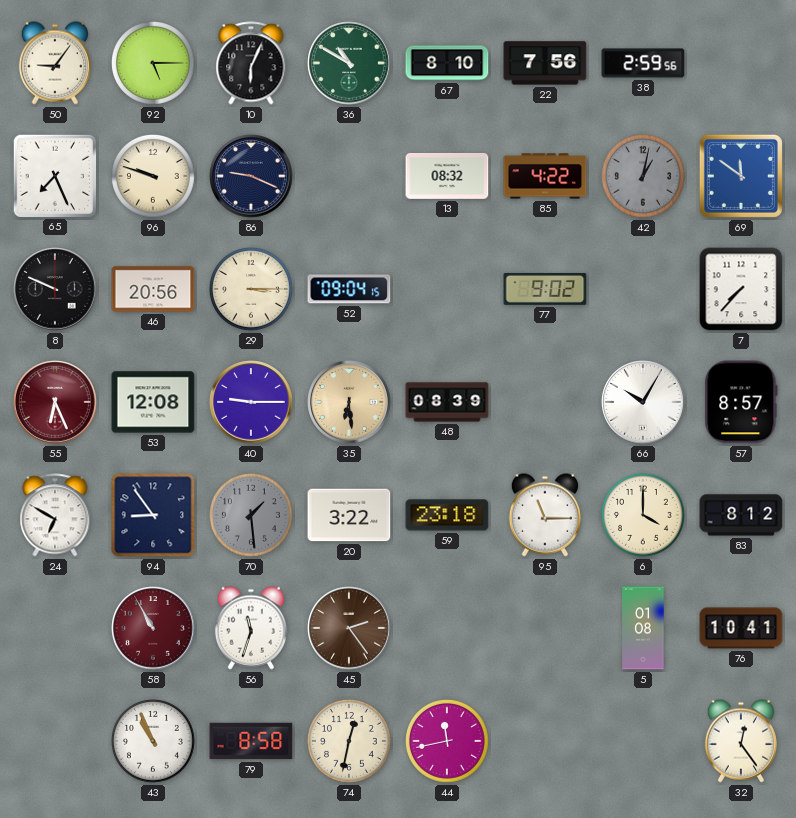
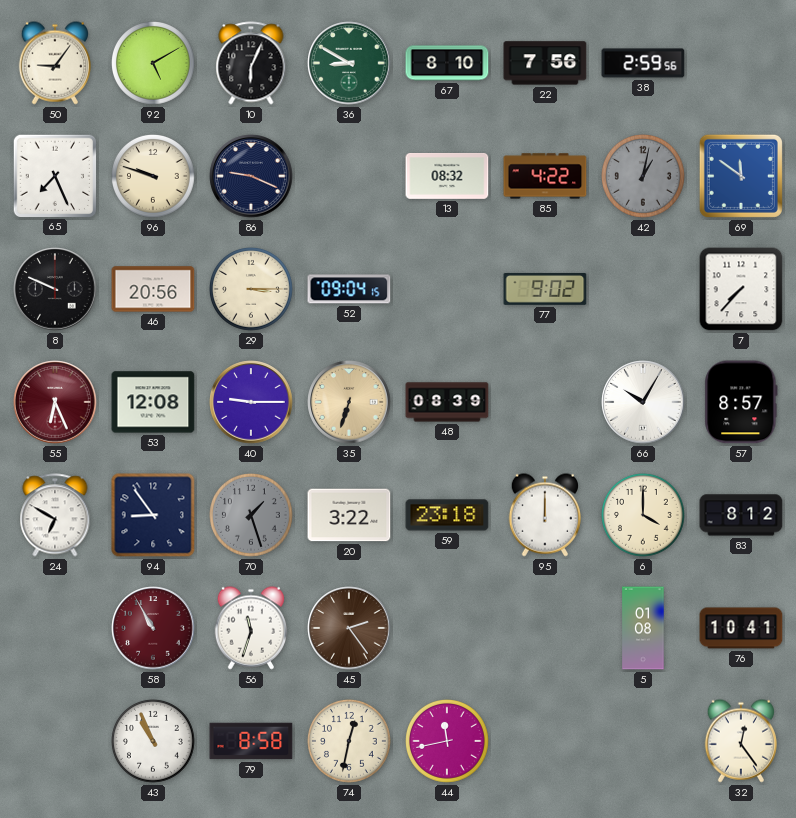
92: 5:15 -> 5:10 (154, 64)
36: 10:50 -> 8:50 (349, 63)
35: 6:29 -> 6:33 (349, 402)
70: 1:29 -> 1:27 (252, 516)
95: 11:15 -> 12:00 (544, 515)
